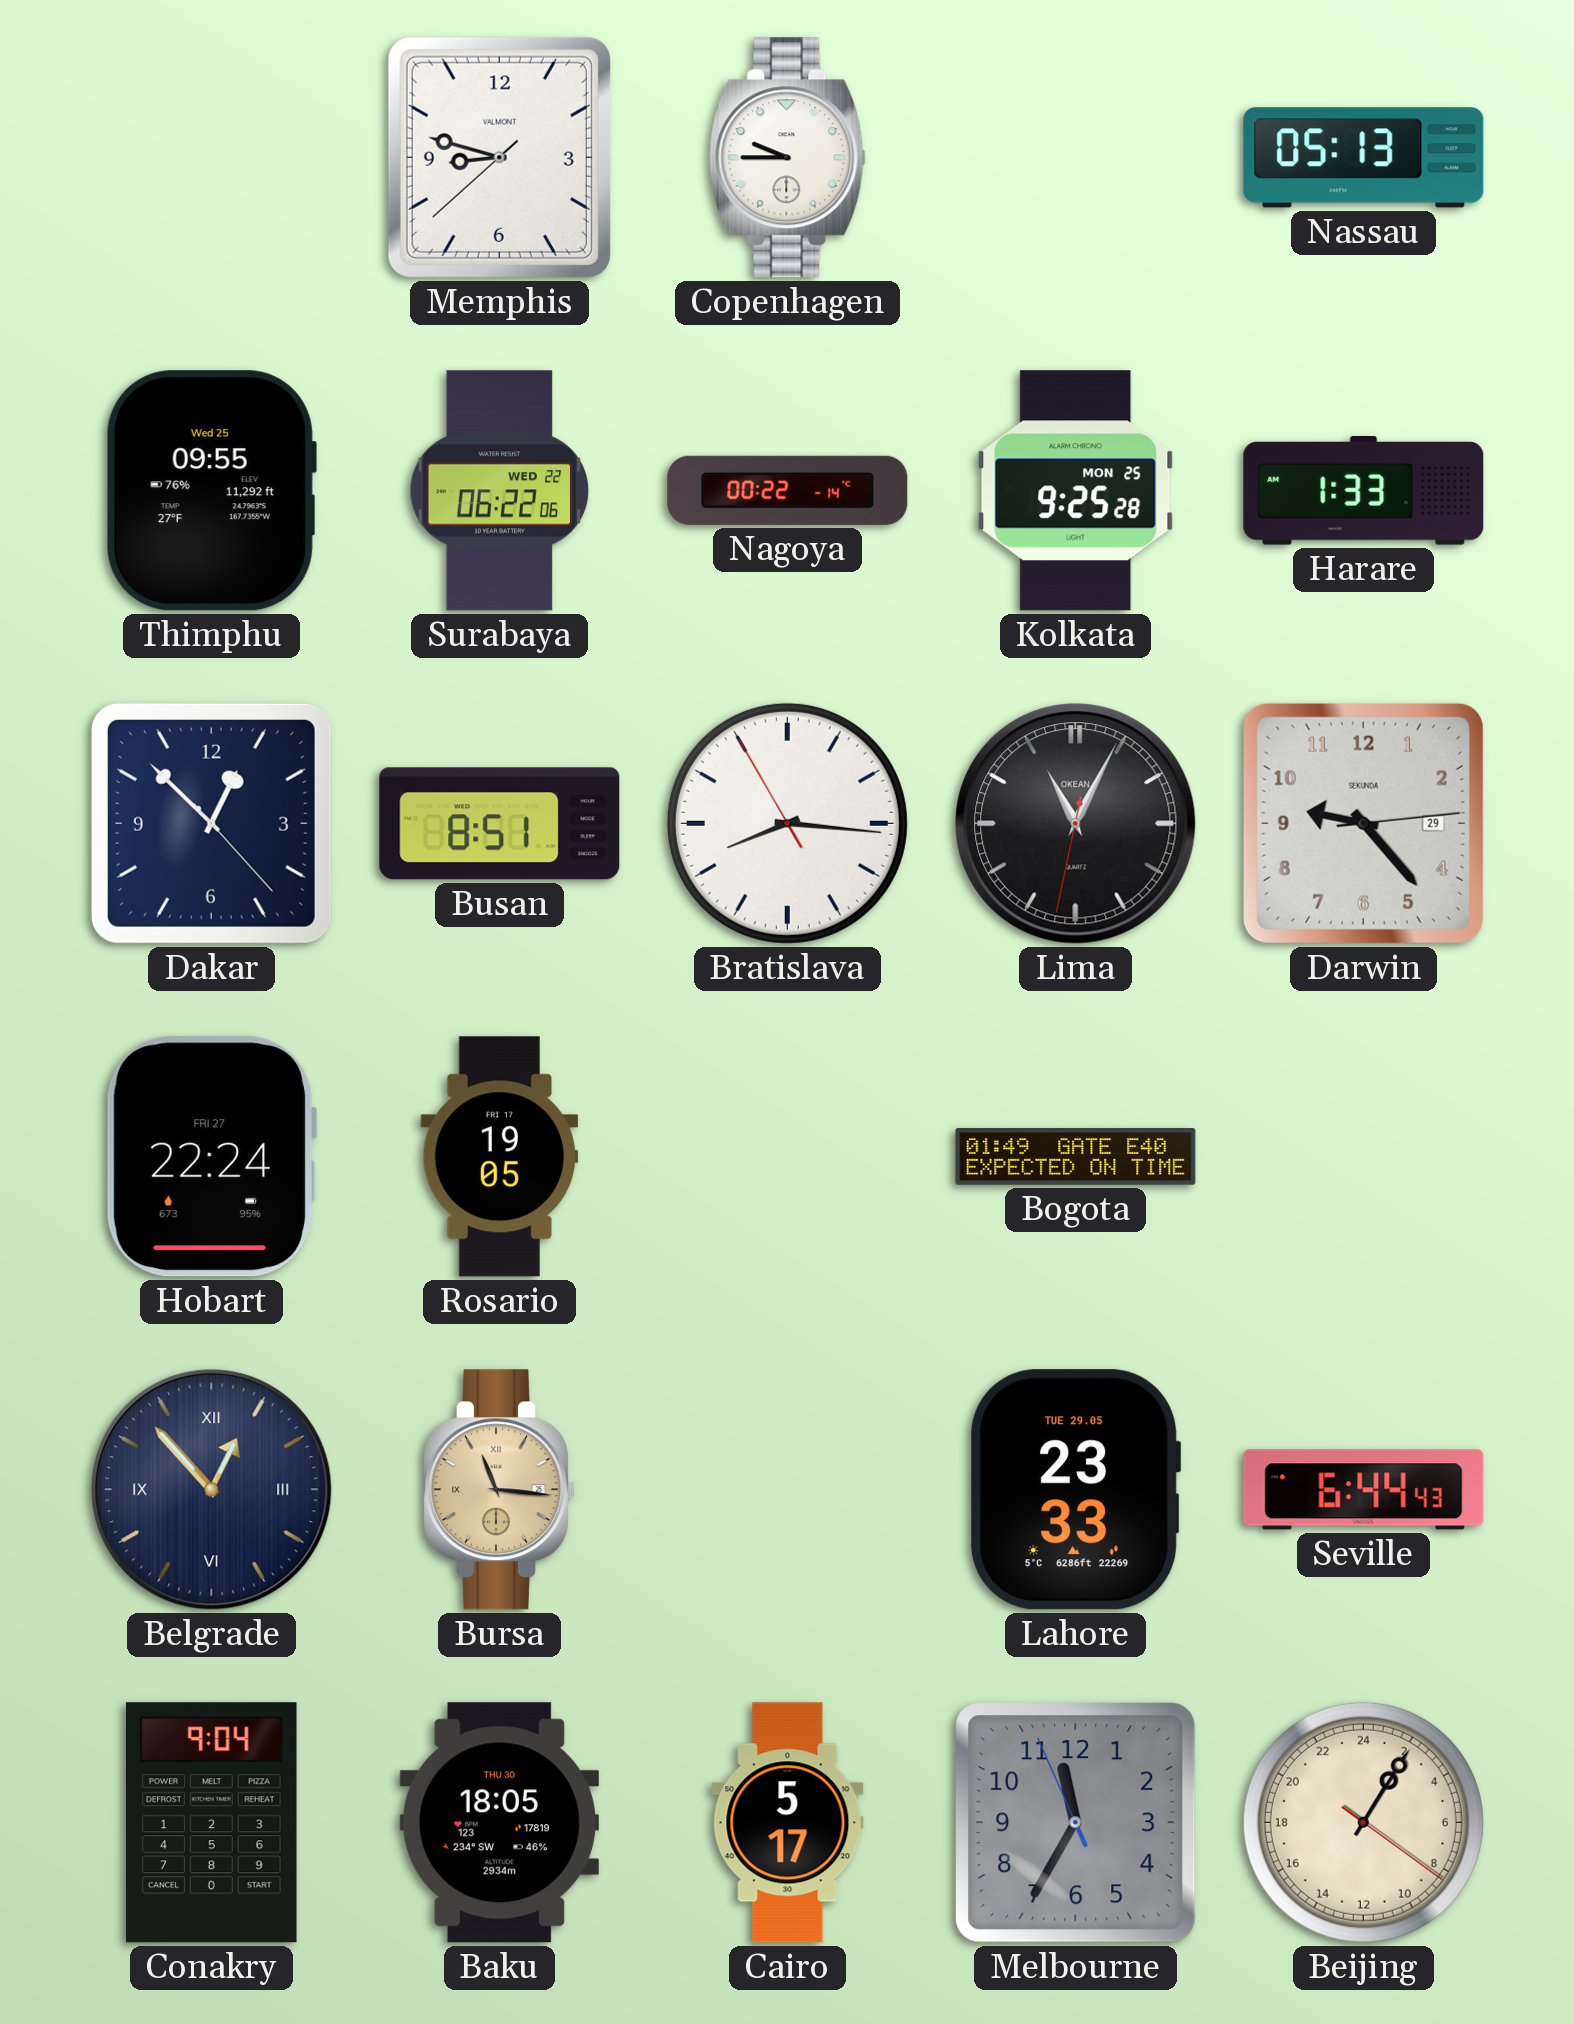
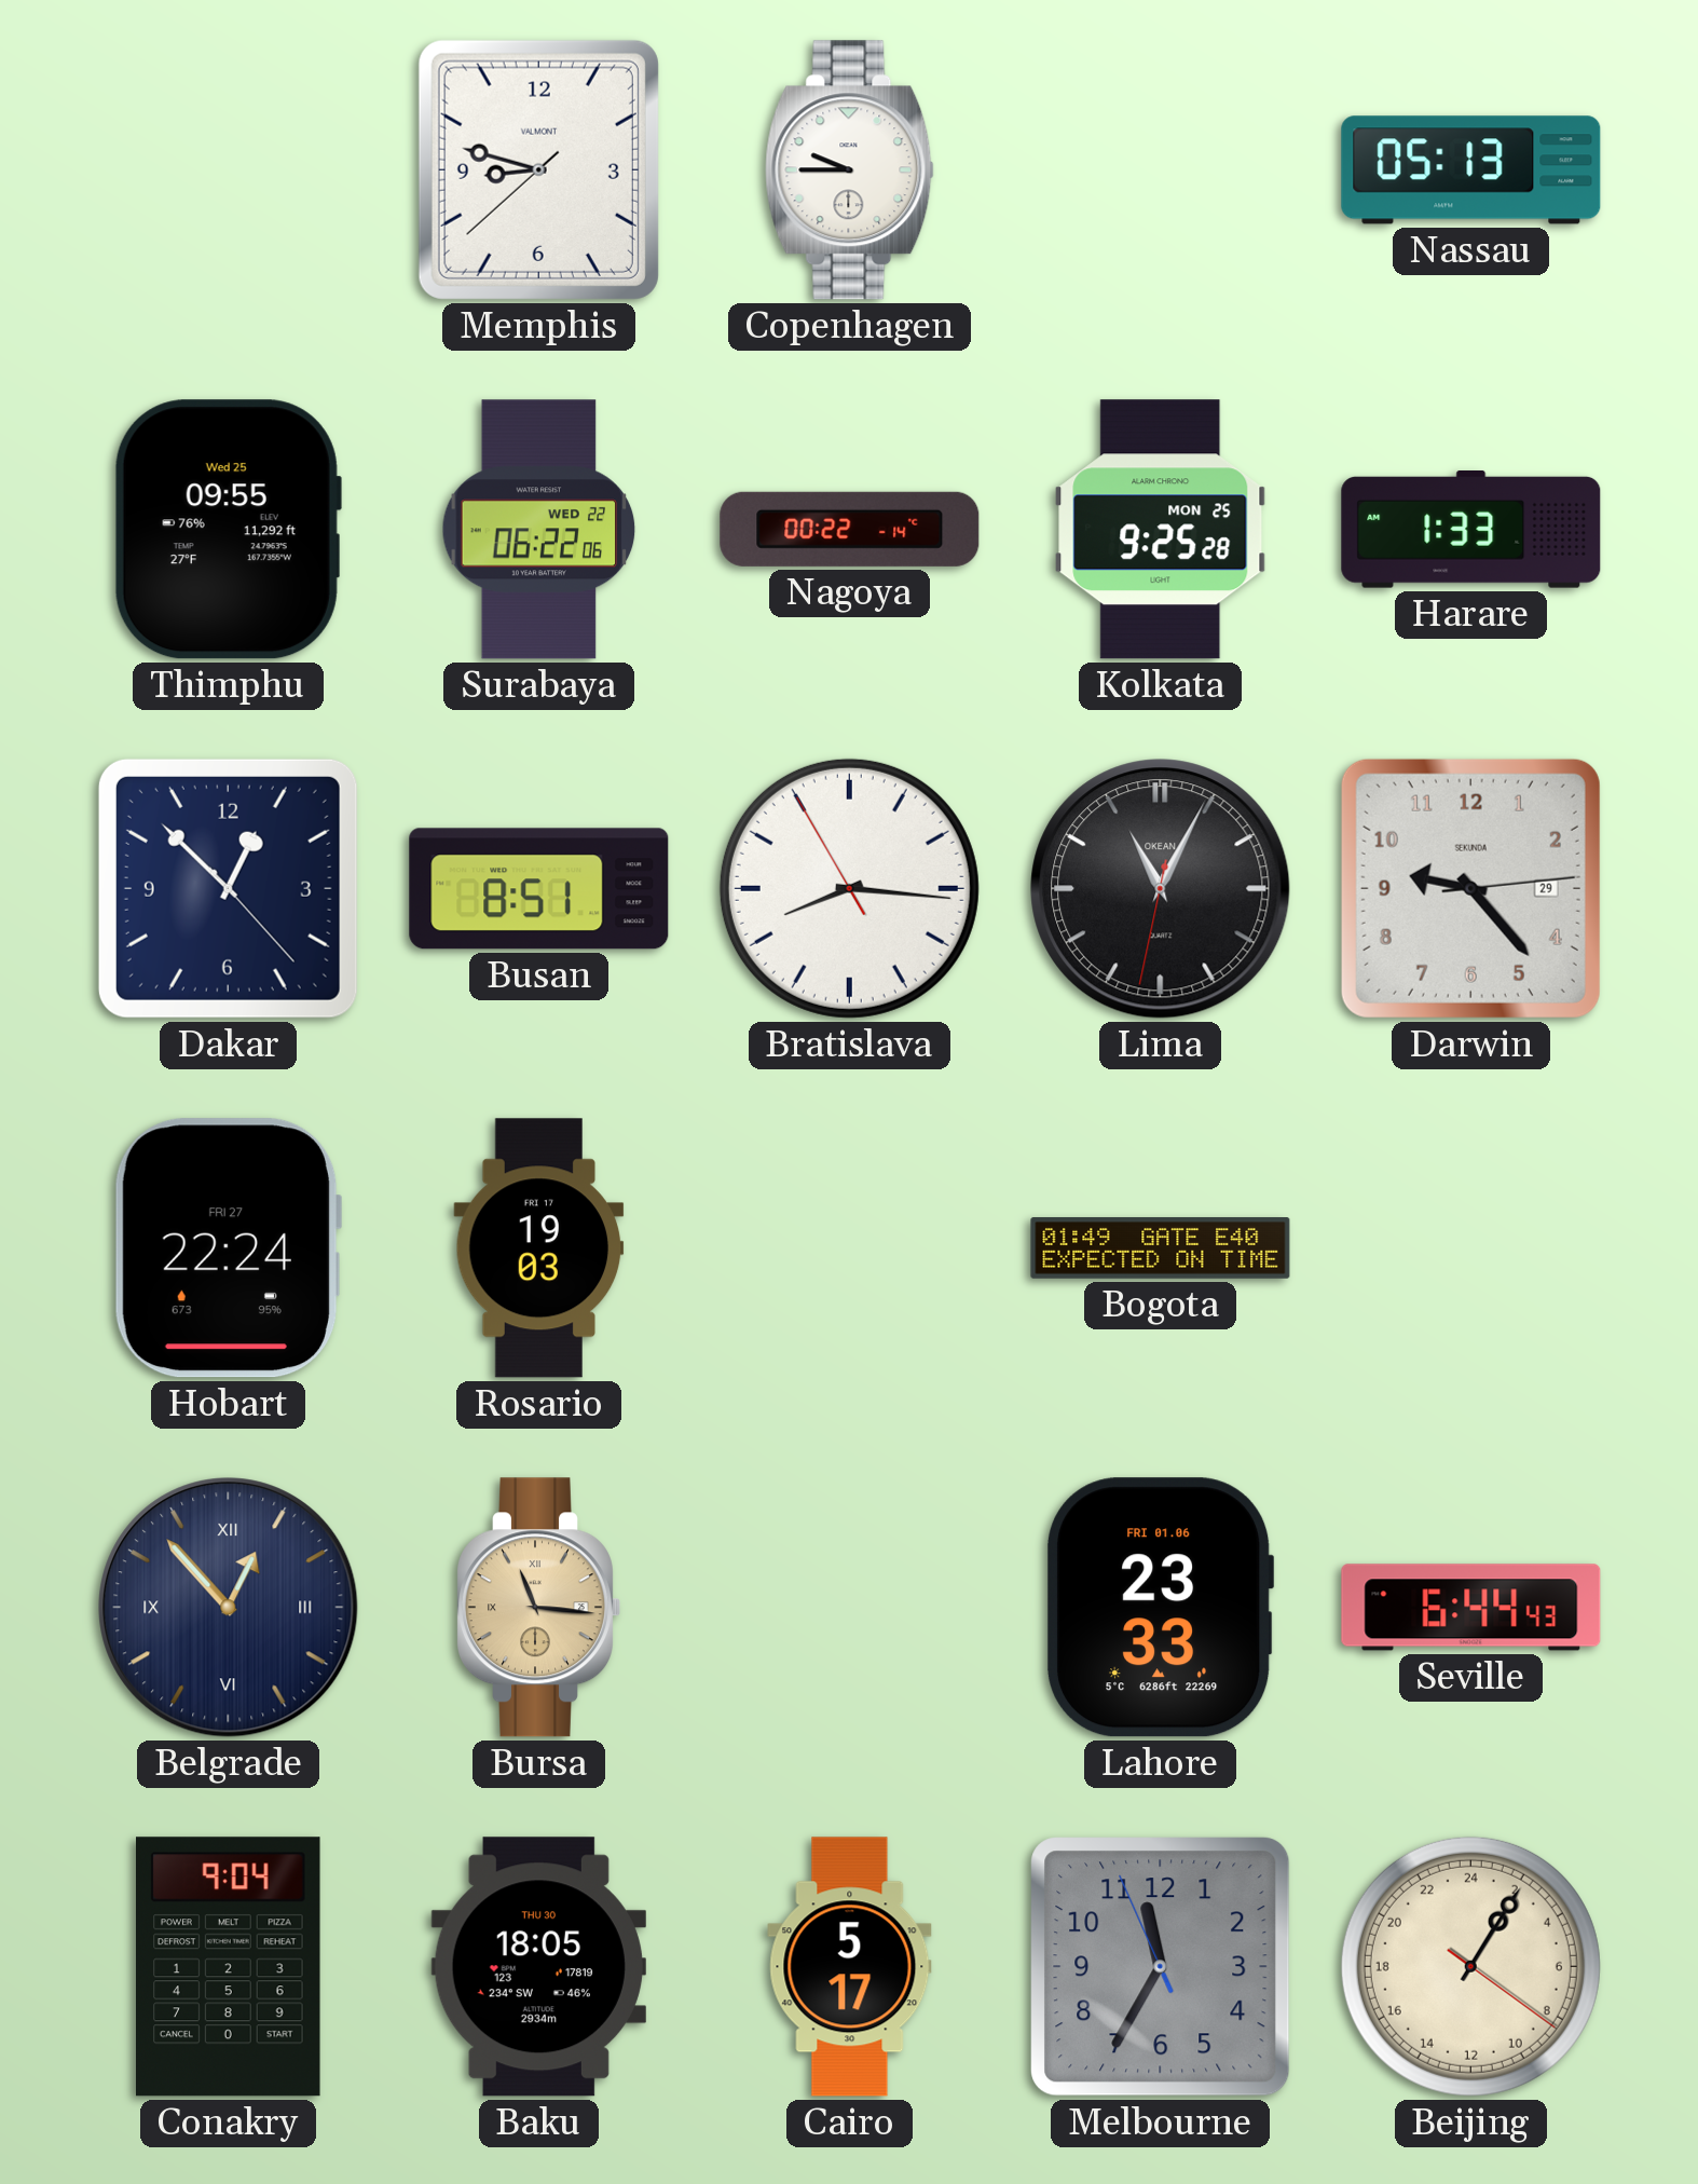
Rosario: 19:05 -> 19:03 (539, 1248)
Lahore date: TUE 29.05 -> FRI 01.06 (1161, 1608)
